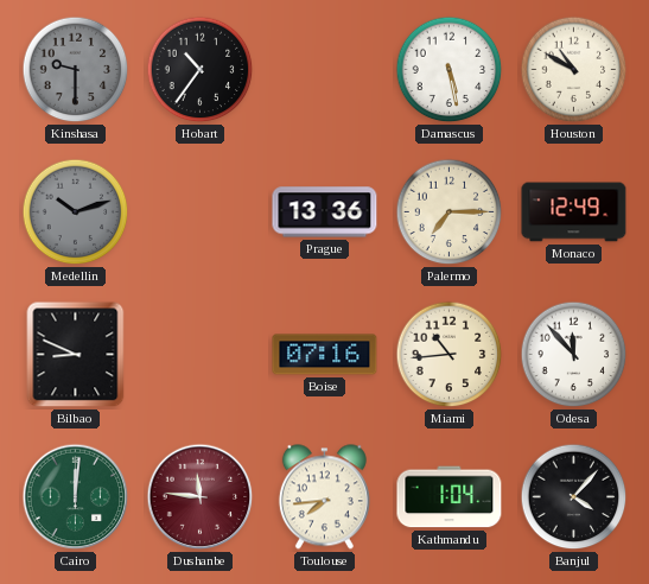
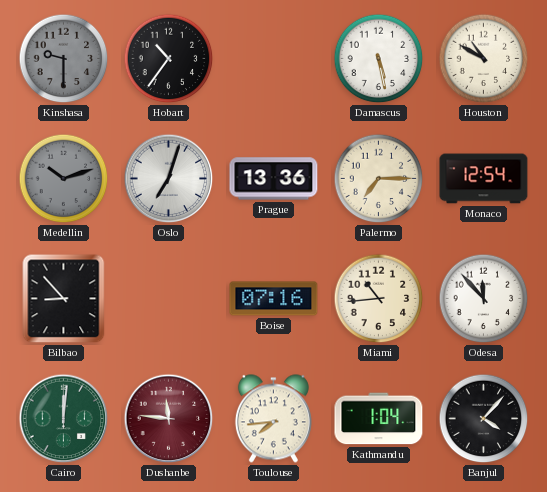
Oslo: none -> 7:03 (169, 179)
Monaco: 12:49 -> 12:54 (484, 179)
Bilbao: 8:49 -> 8:53 (64, 299)
